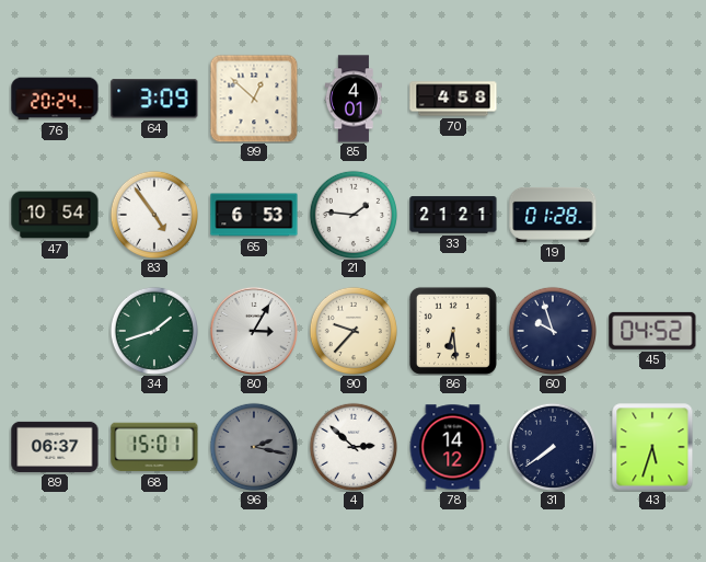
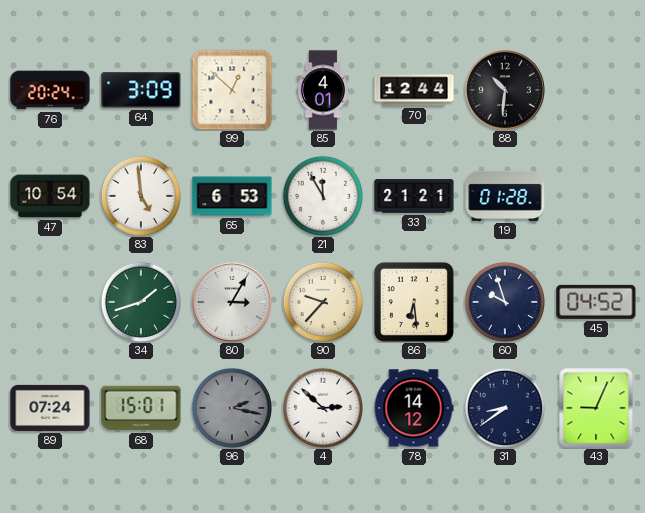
70: 4:58 -> 12:44 (414, 90)
88: none -> 10:31 (505, 90)
83: 4:54 -> 4:59 (140, 195)
21: 1:46 -> 11:55 (322, 195)
89: 06:37 -> 07:24 (50, 408)
31: 7:39 -> 8:39 (504, 407)
43: 5:33 -> 9:04 (596, 408)
